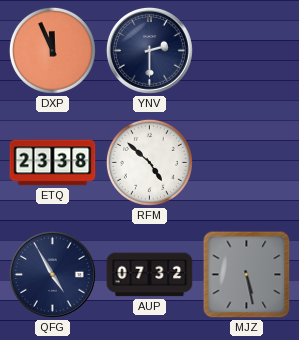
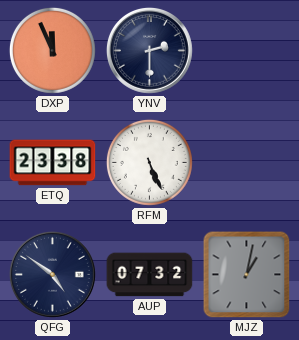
RFM: 4:52 -> 5:26 (149, 162)
QFG: 4:55 -> 4:51 (52, 274)
MJZ: 5:28 -> 1:02 (247, 275)
